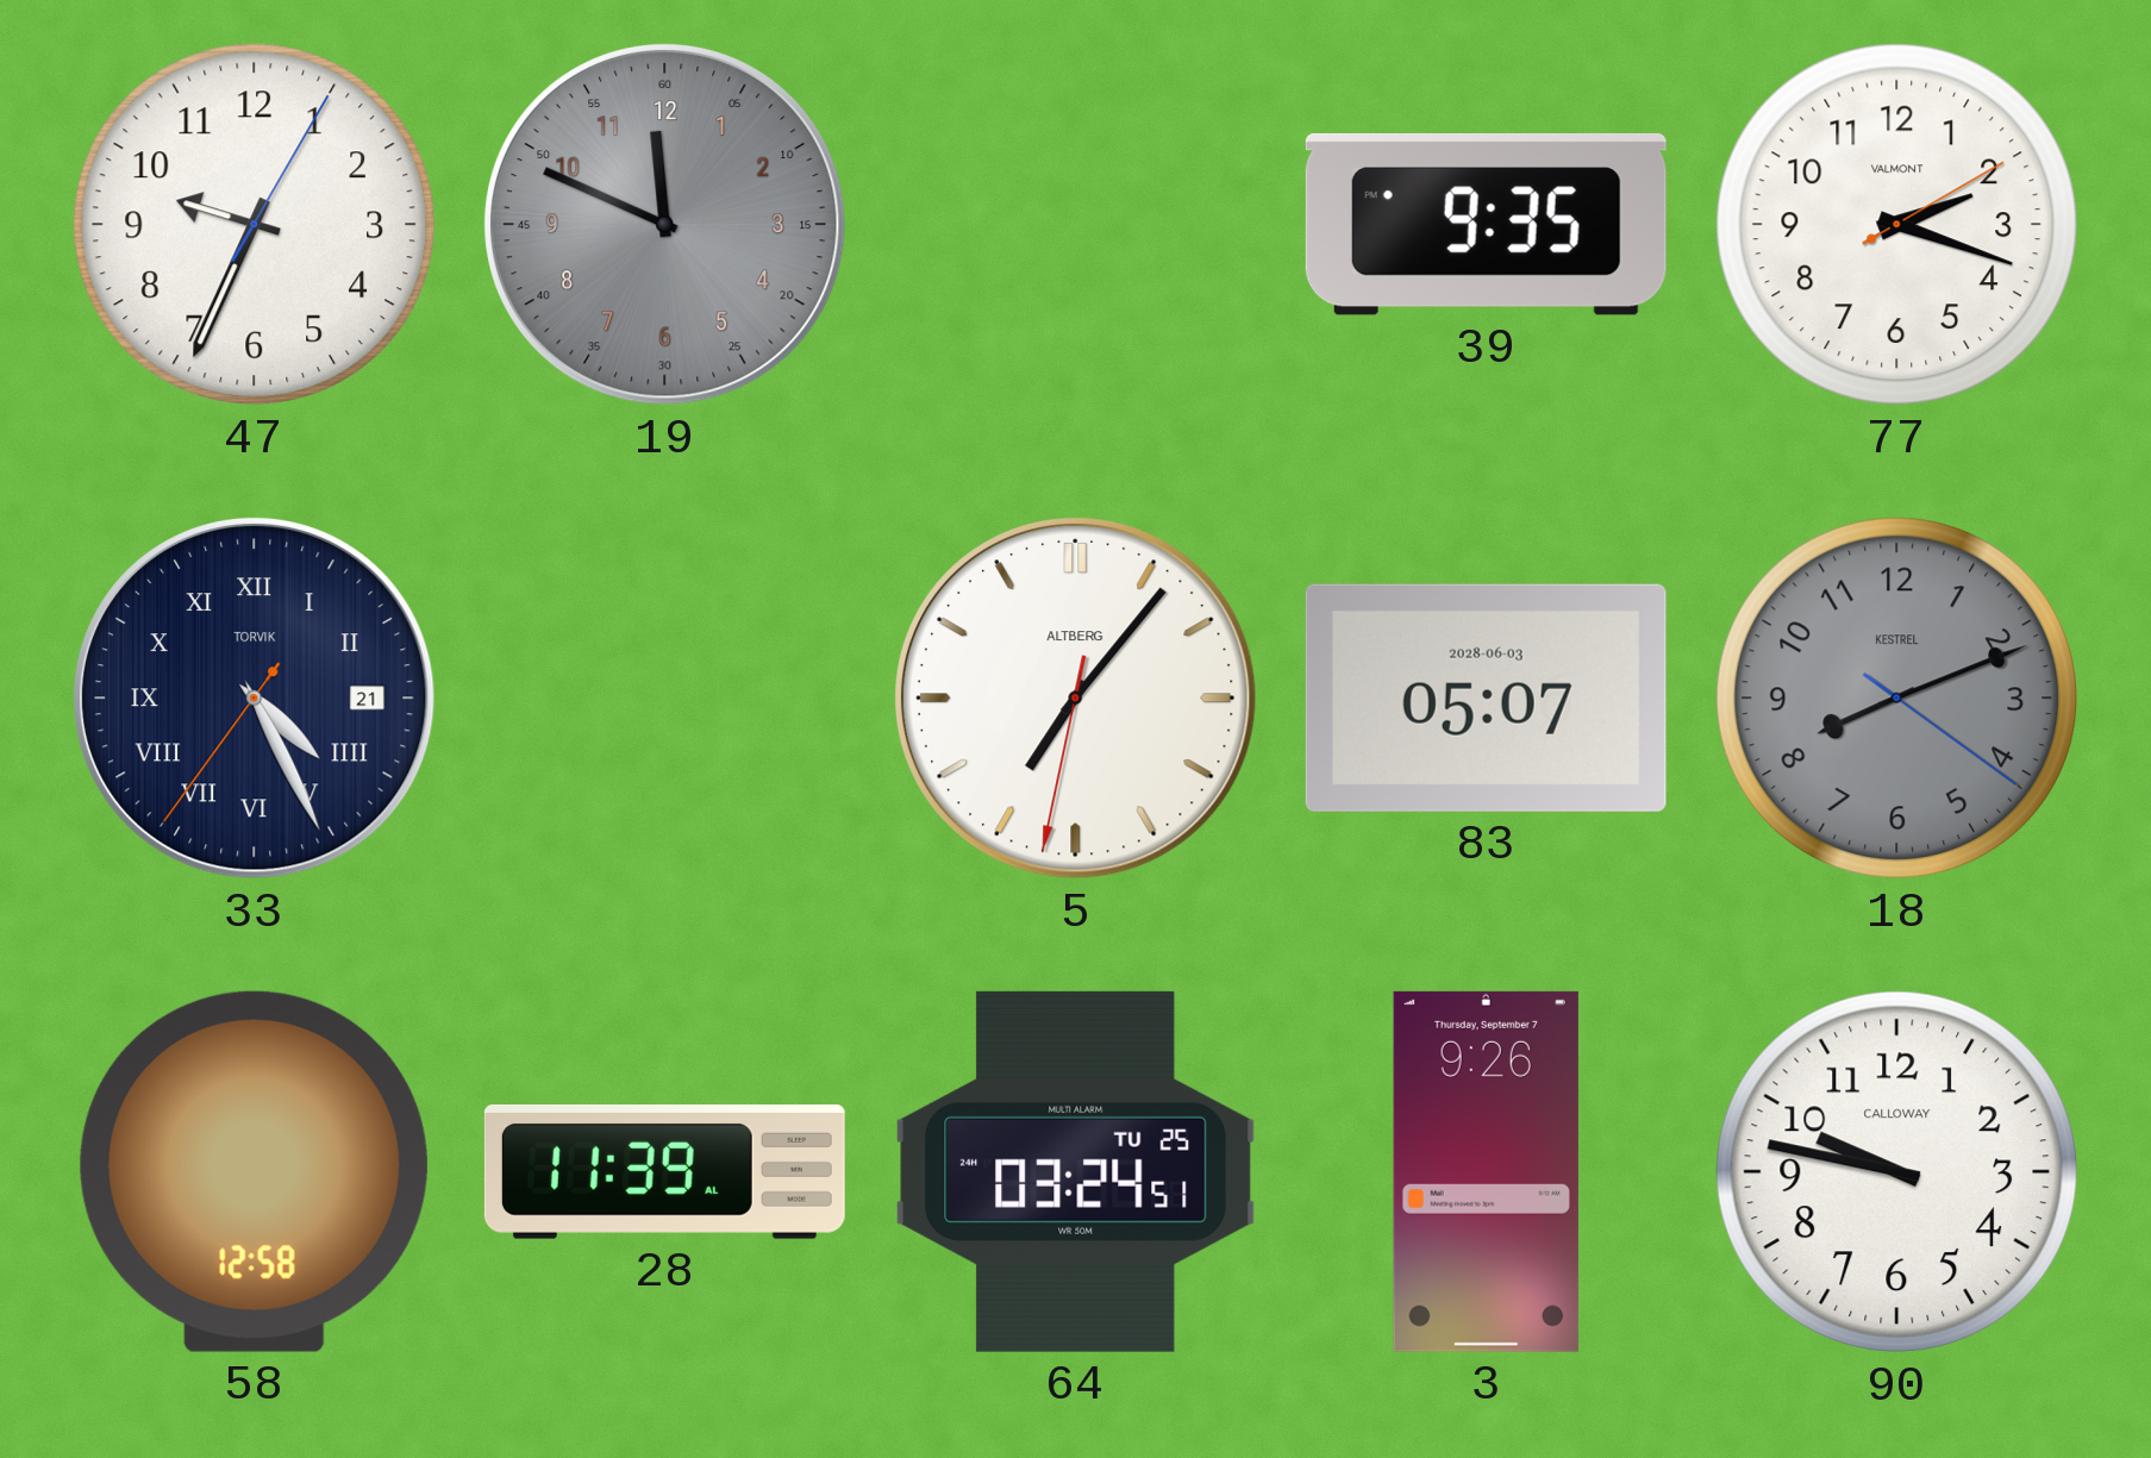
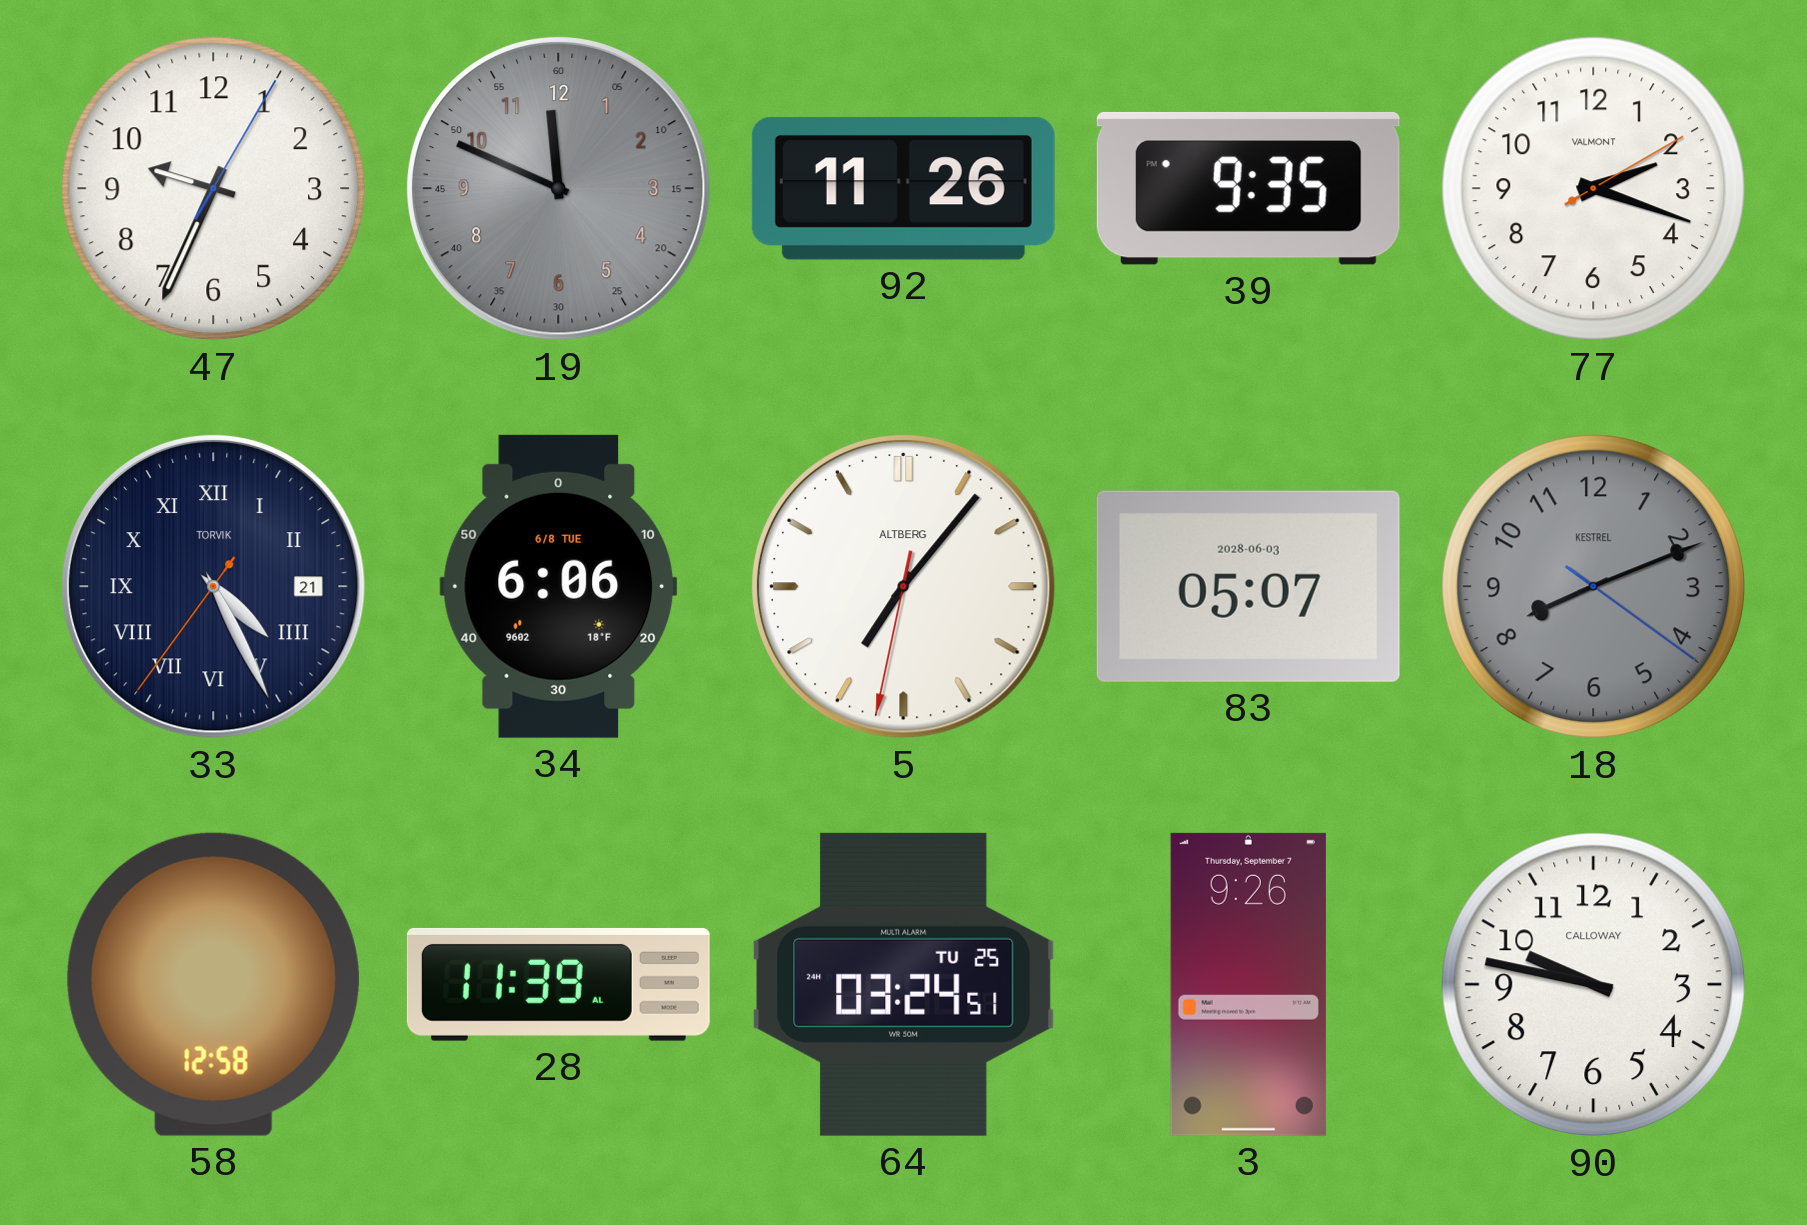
92: none -> 11:26 (903, 188)
34: none -> 6:06 (559, 586)
